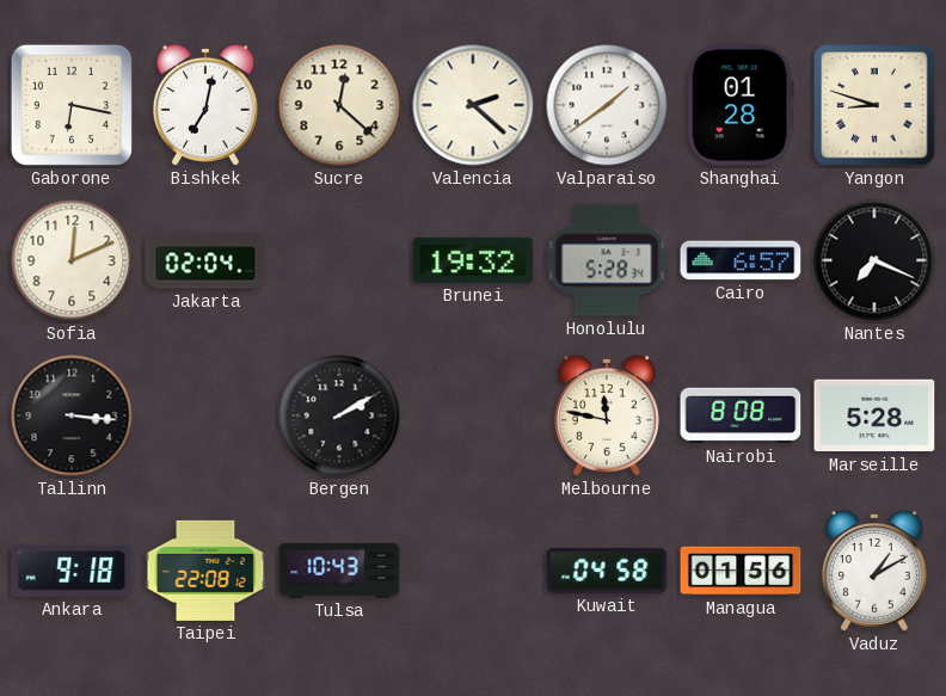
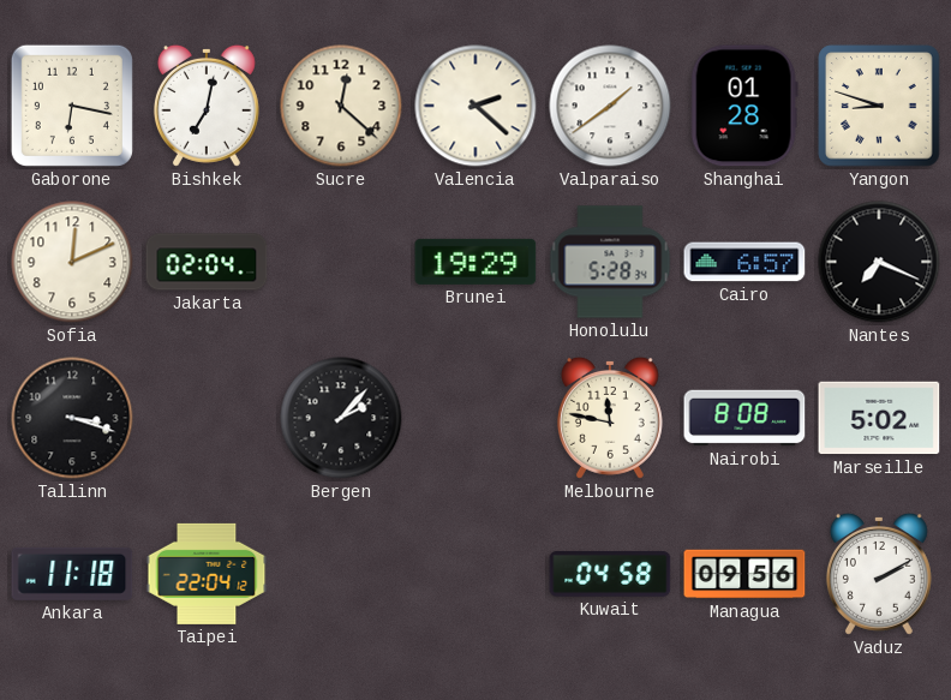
Brunei: 19:32 -> 19:29 (475, 262)
Tallinn: 3:16 -> 3:18 (72, 418)
Bergen: 2:10 -> 2:07 (341, 418)
Marseille: 5:28 -> 5:02 (879, 418)
Ankara: 9:18 -> 11:18 (72, 574)
Taipei: 22:08 -> 22:04 (207, 574)
Tulsa: 10:43 -> none (339, 571)
Managua: 01:56 -> 09:56 (744, 574)
Vaduz: 1:10 -> 2:10 (879, 574)
